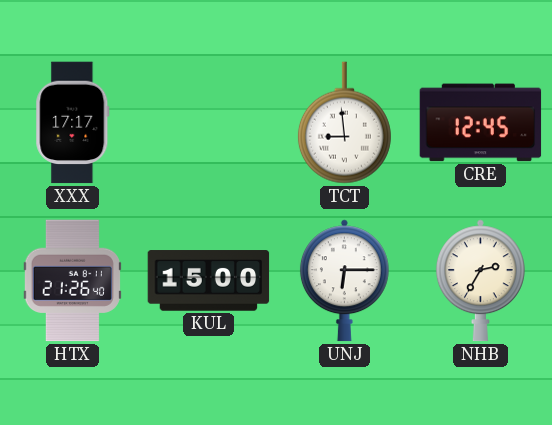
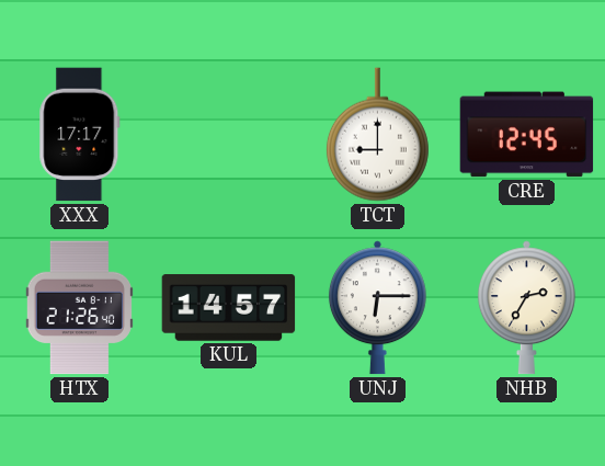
TCT: 8:59 -> 9:00 (377, 135)
KUL: 15:00 -> 14:57 (229, 308)
